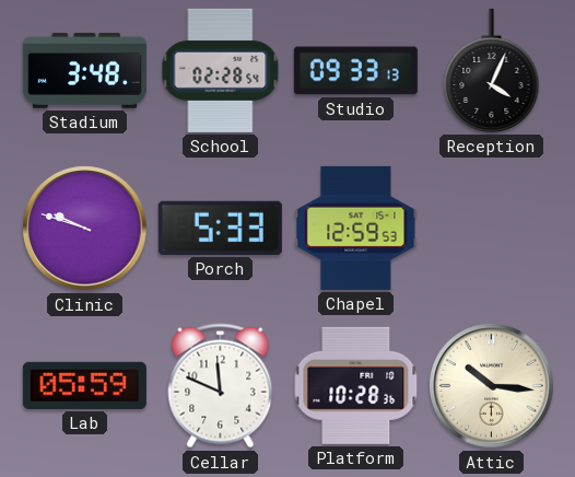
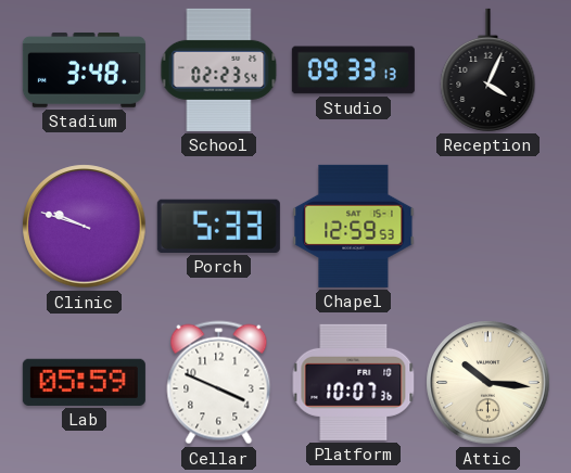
School: 02:28 -> 02:23 (219, 69)
Cellar: 11:49 -> 3:49 (219, 383)
Platform: 10:28 -> 10:07 (354, 382)
